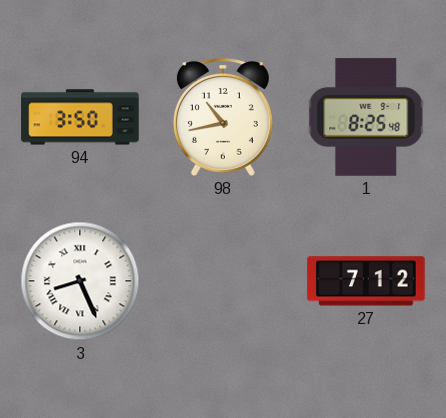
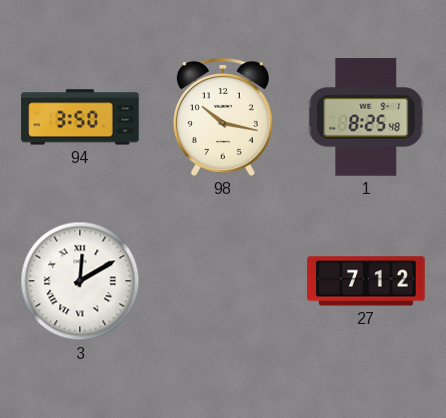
98: 10:43 -> 10:17 (223, 118)
3: 8:26 -> 12:10 (80, 281)
